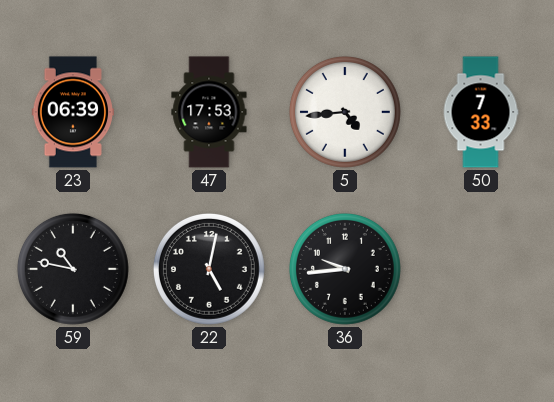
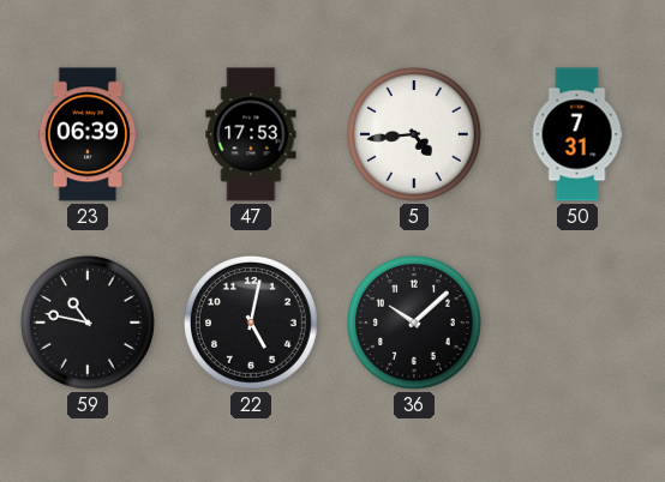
50: 7:33 -> 7:31 (577, 134)
36: 9:44 -> 10:08 (414, 323)
